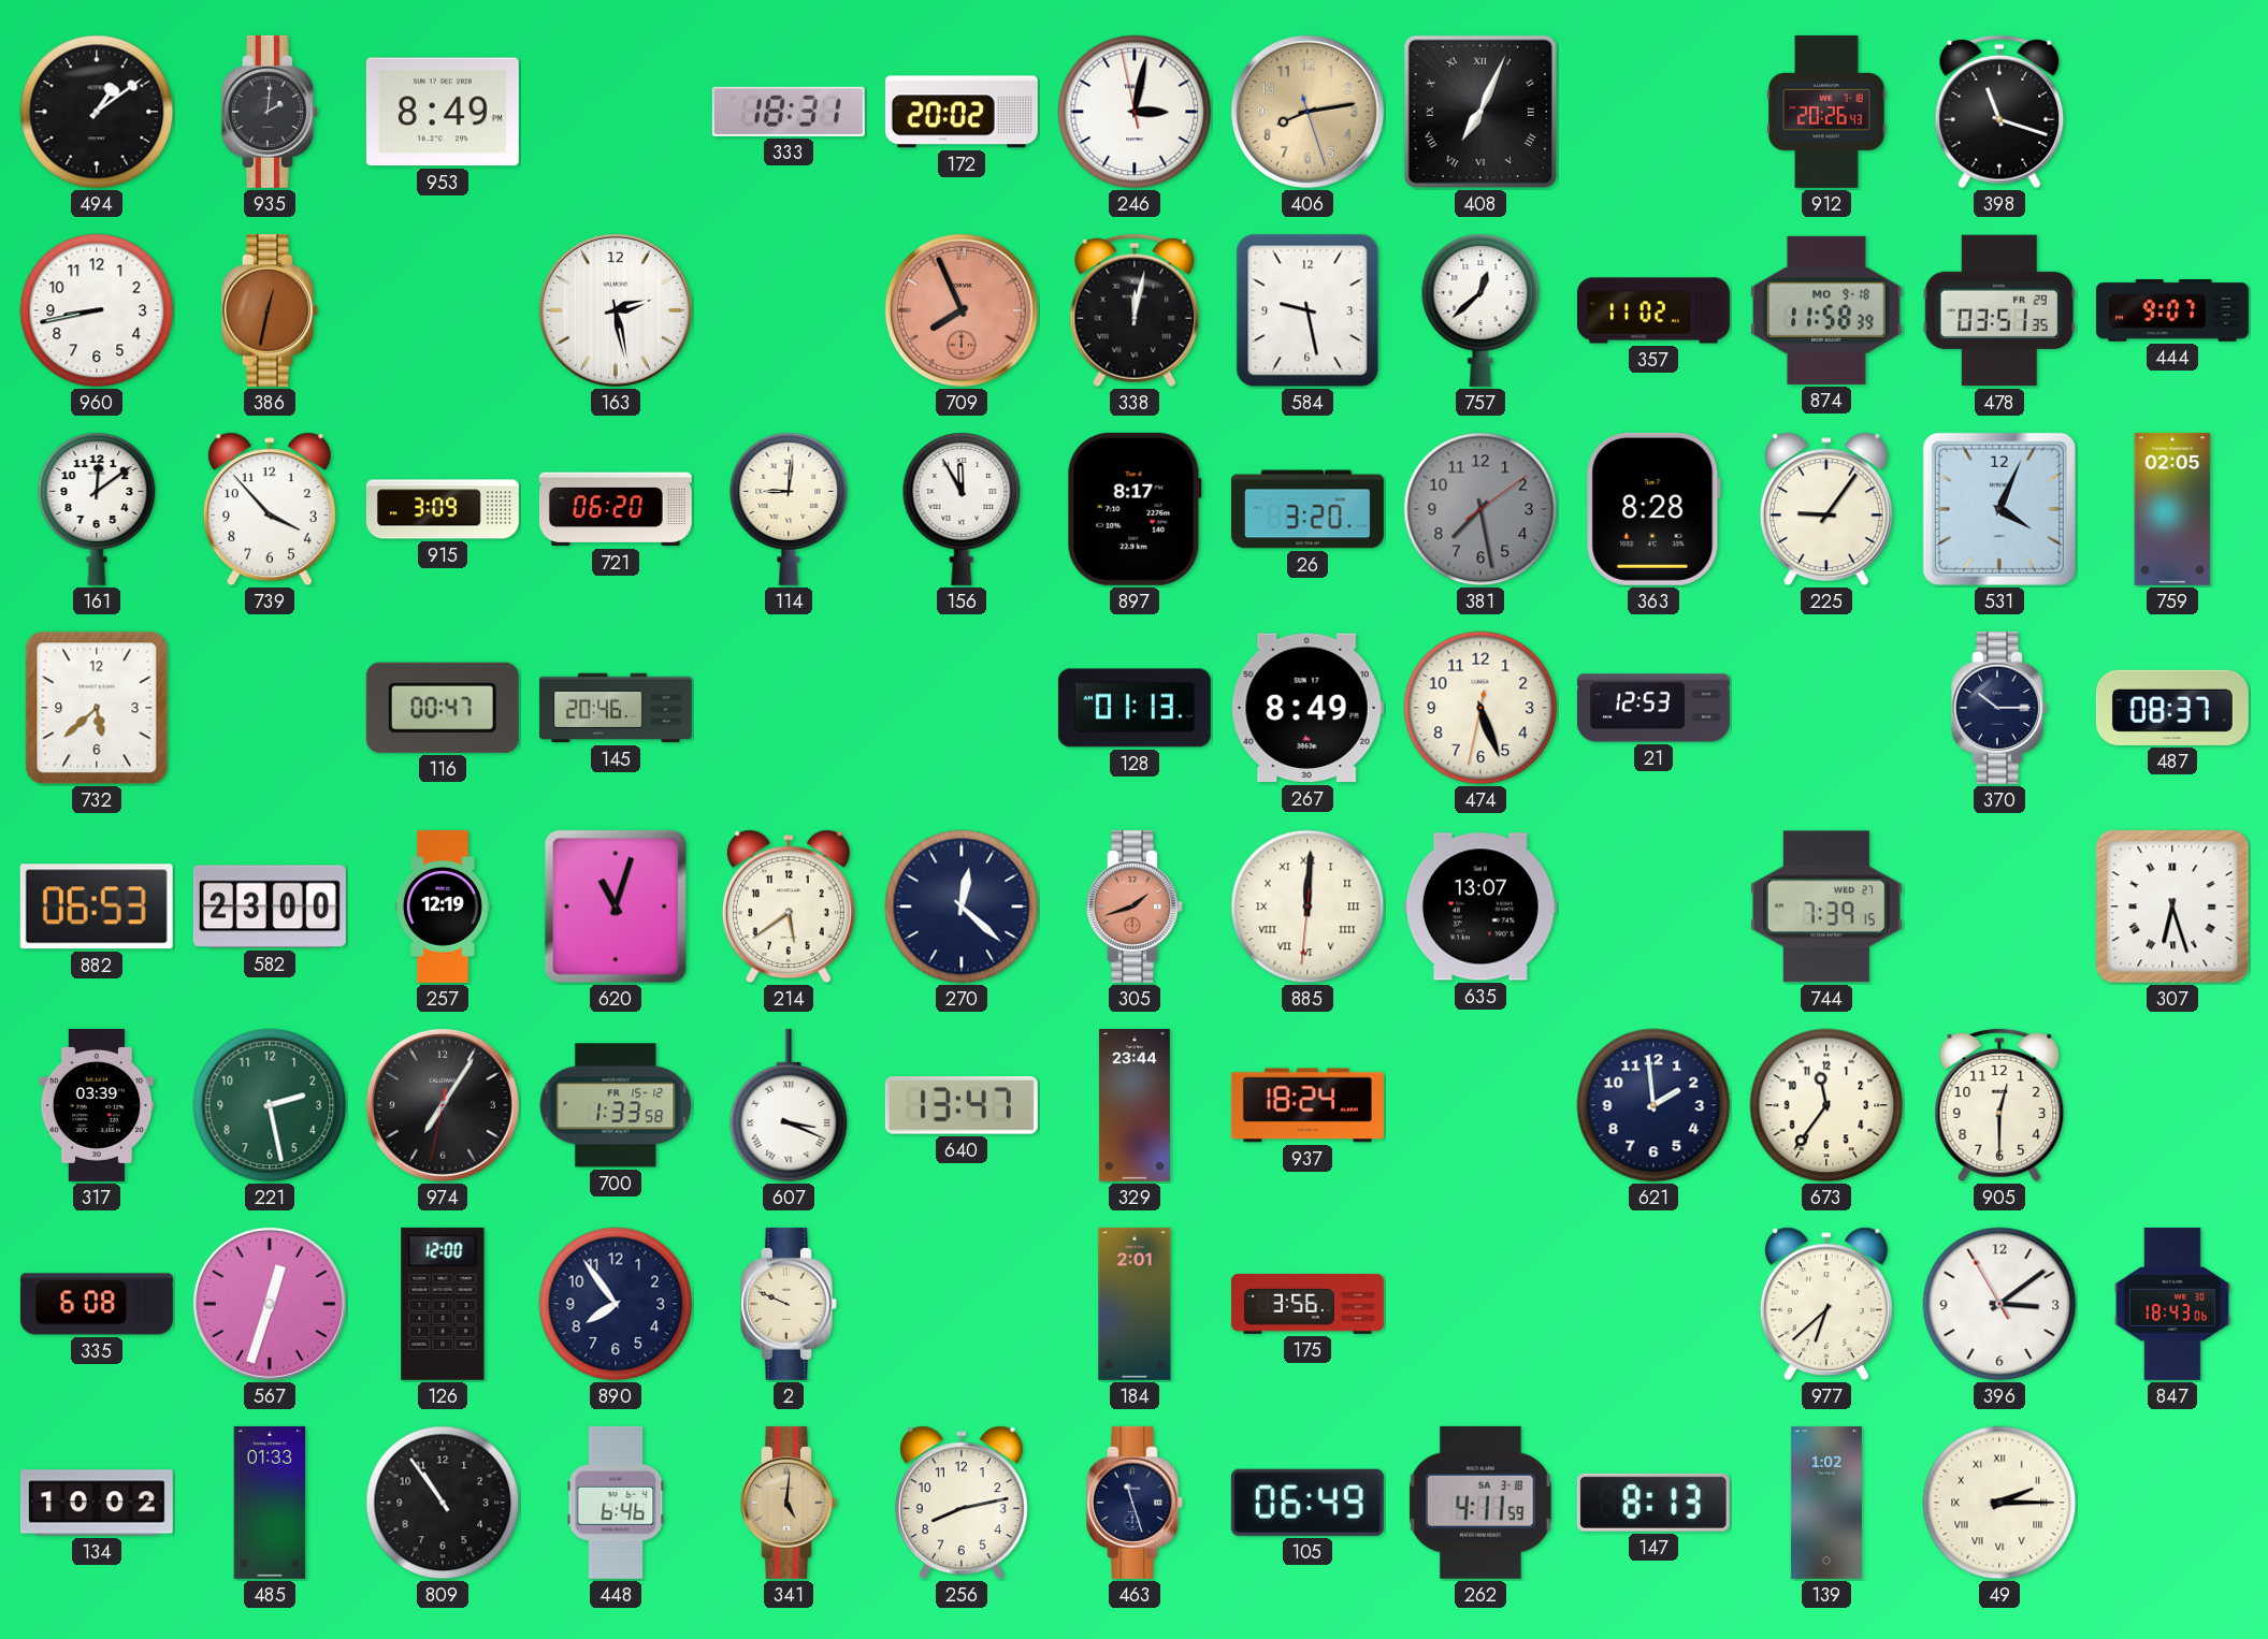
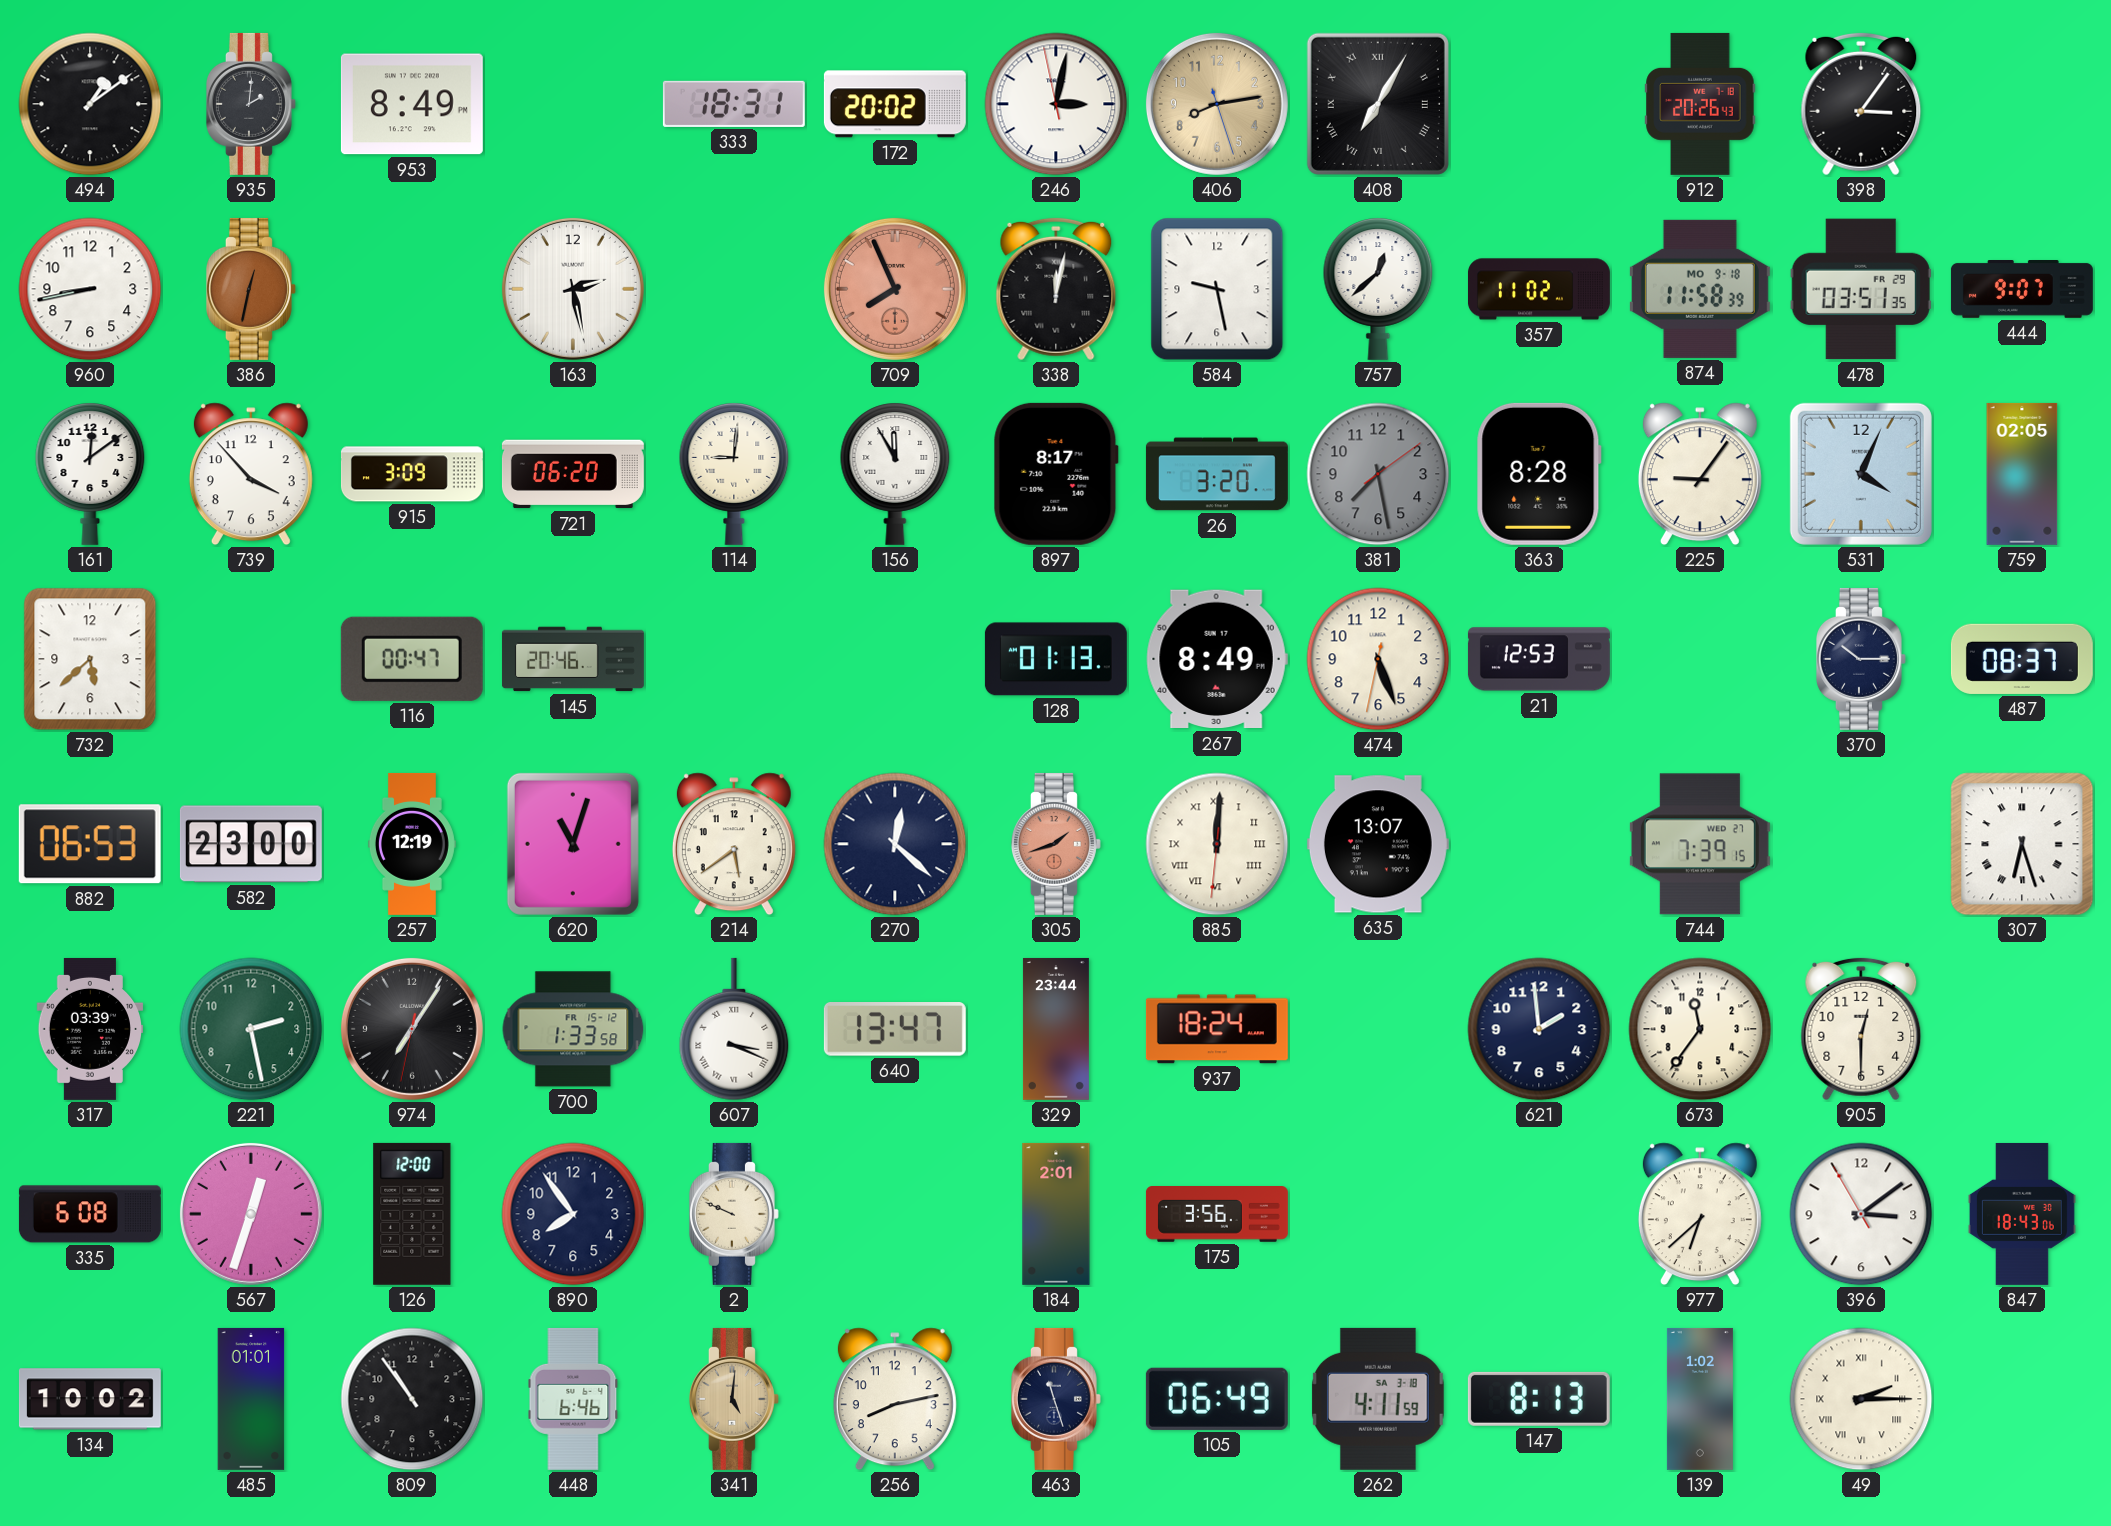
408: 7:04 -> 7:05 (1378, 104)
398: 11:18 -> 3:06 (1861, 104)
485: 01:33 -> 01:01 (251, 1399)
